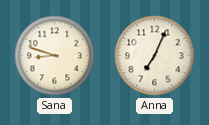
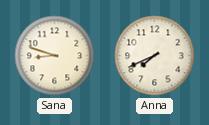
Anna: 7:04 -> 7:41 (155, 56)
